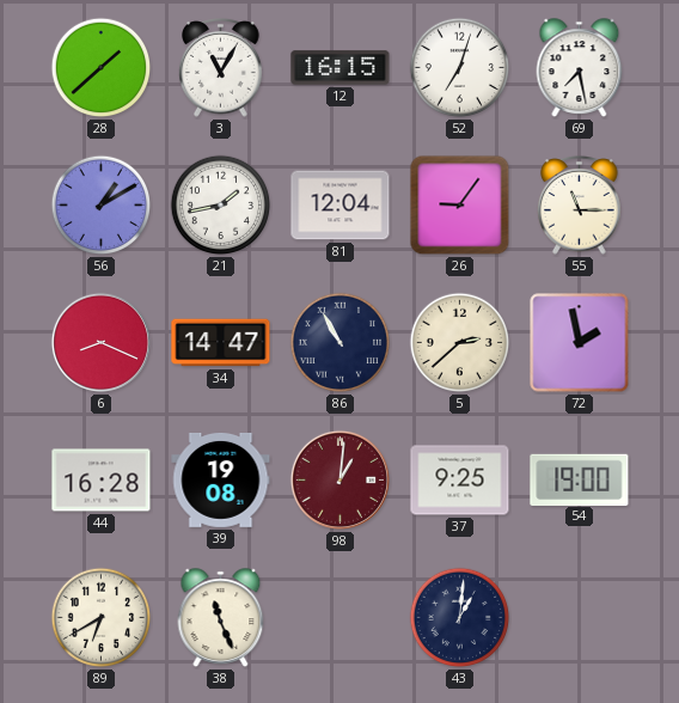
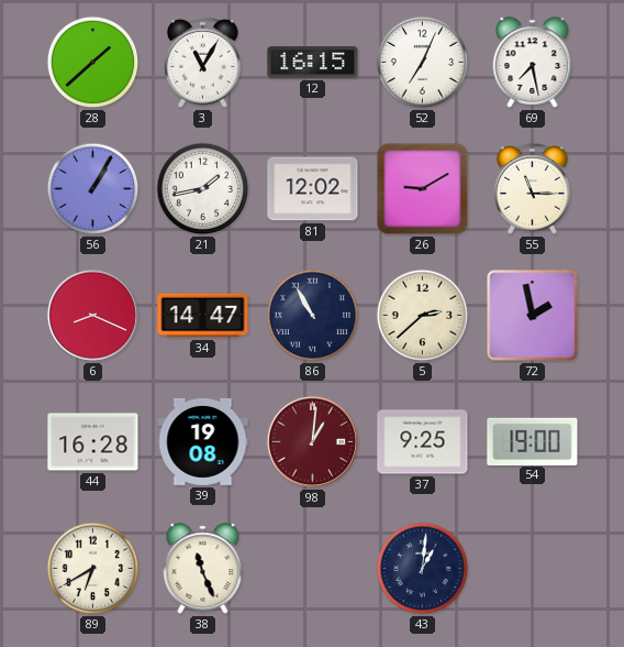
52: 7:03 -> 7:04 (423, 63)
56: 1:10 -> 1:05 (93, 189)
81: 12:04 -> 12:02 (313, 189)
26: 9:06 -> 9:10 (423, 189)
